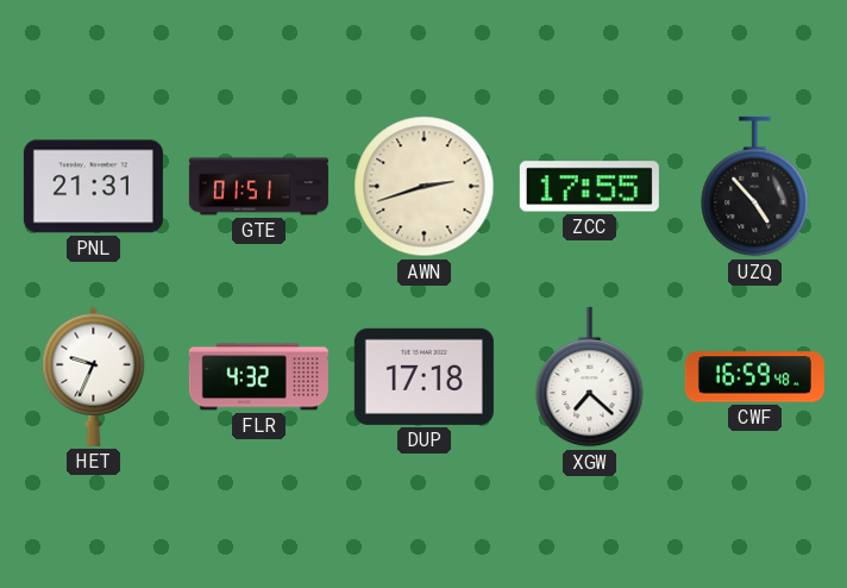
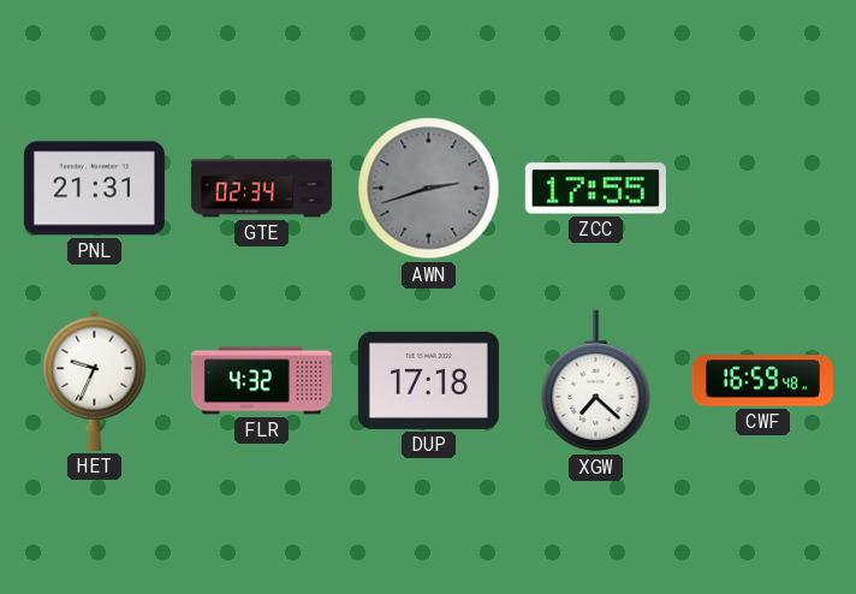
GTE: 01:51 -> 02:34 (261, 189)
AWN dial: cream -> grey (429, 189)
UZQ: 4:53 -> none (755, 187)
